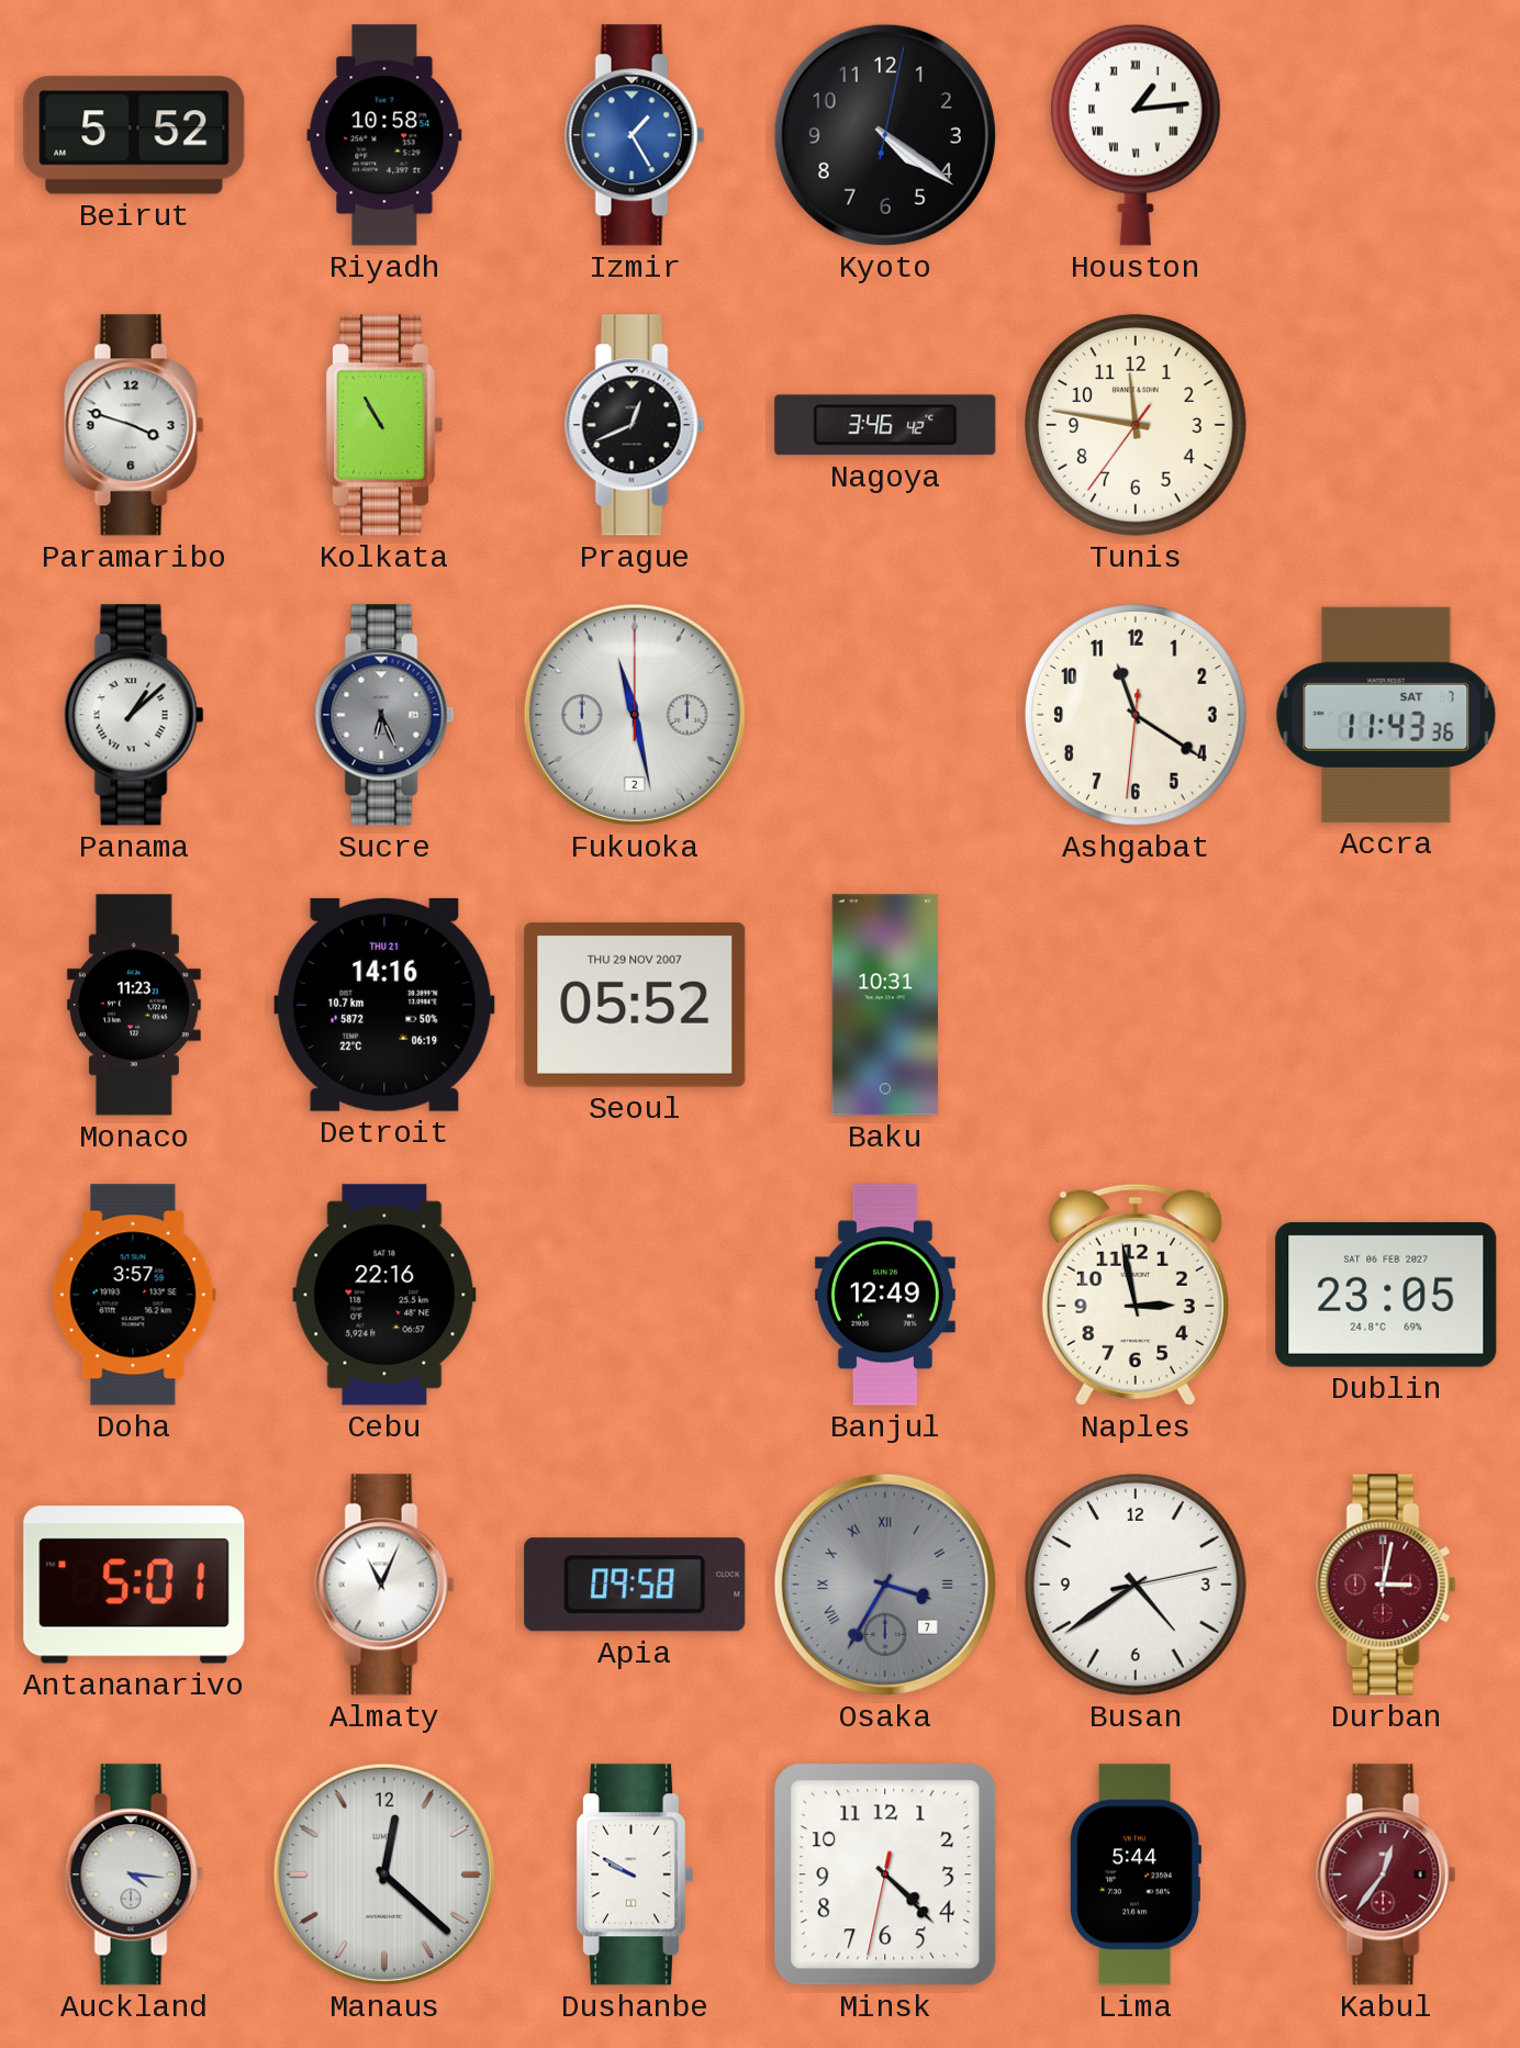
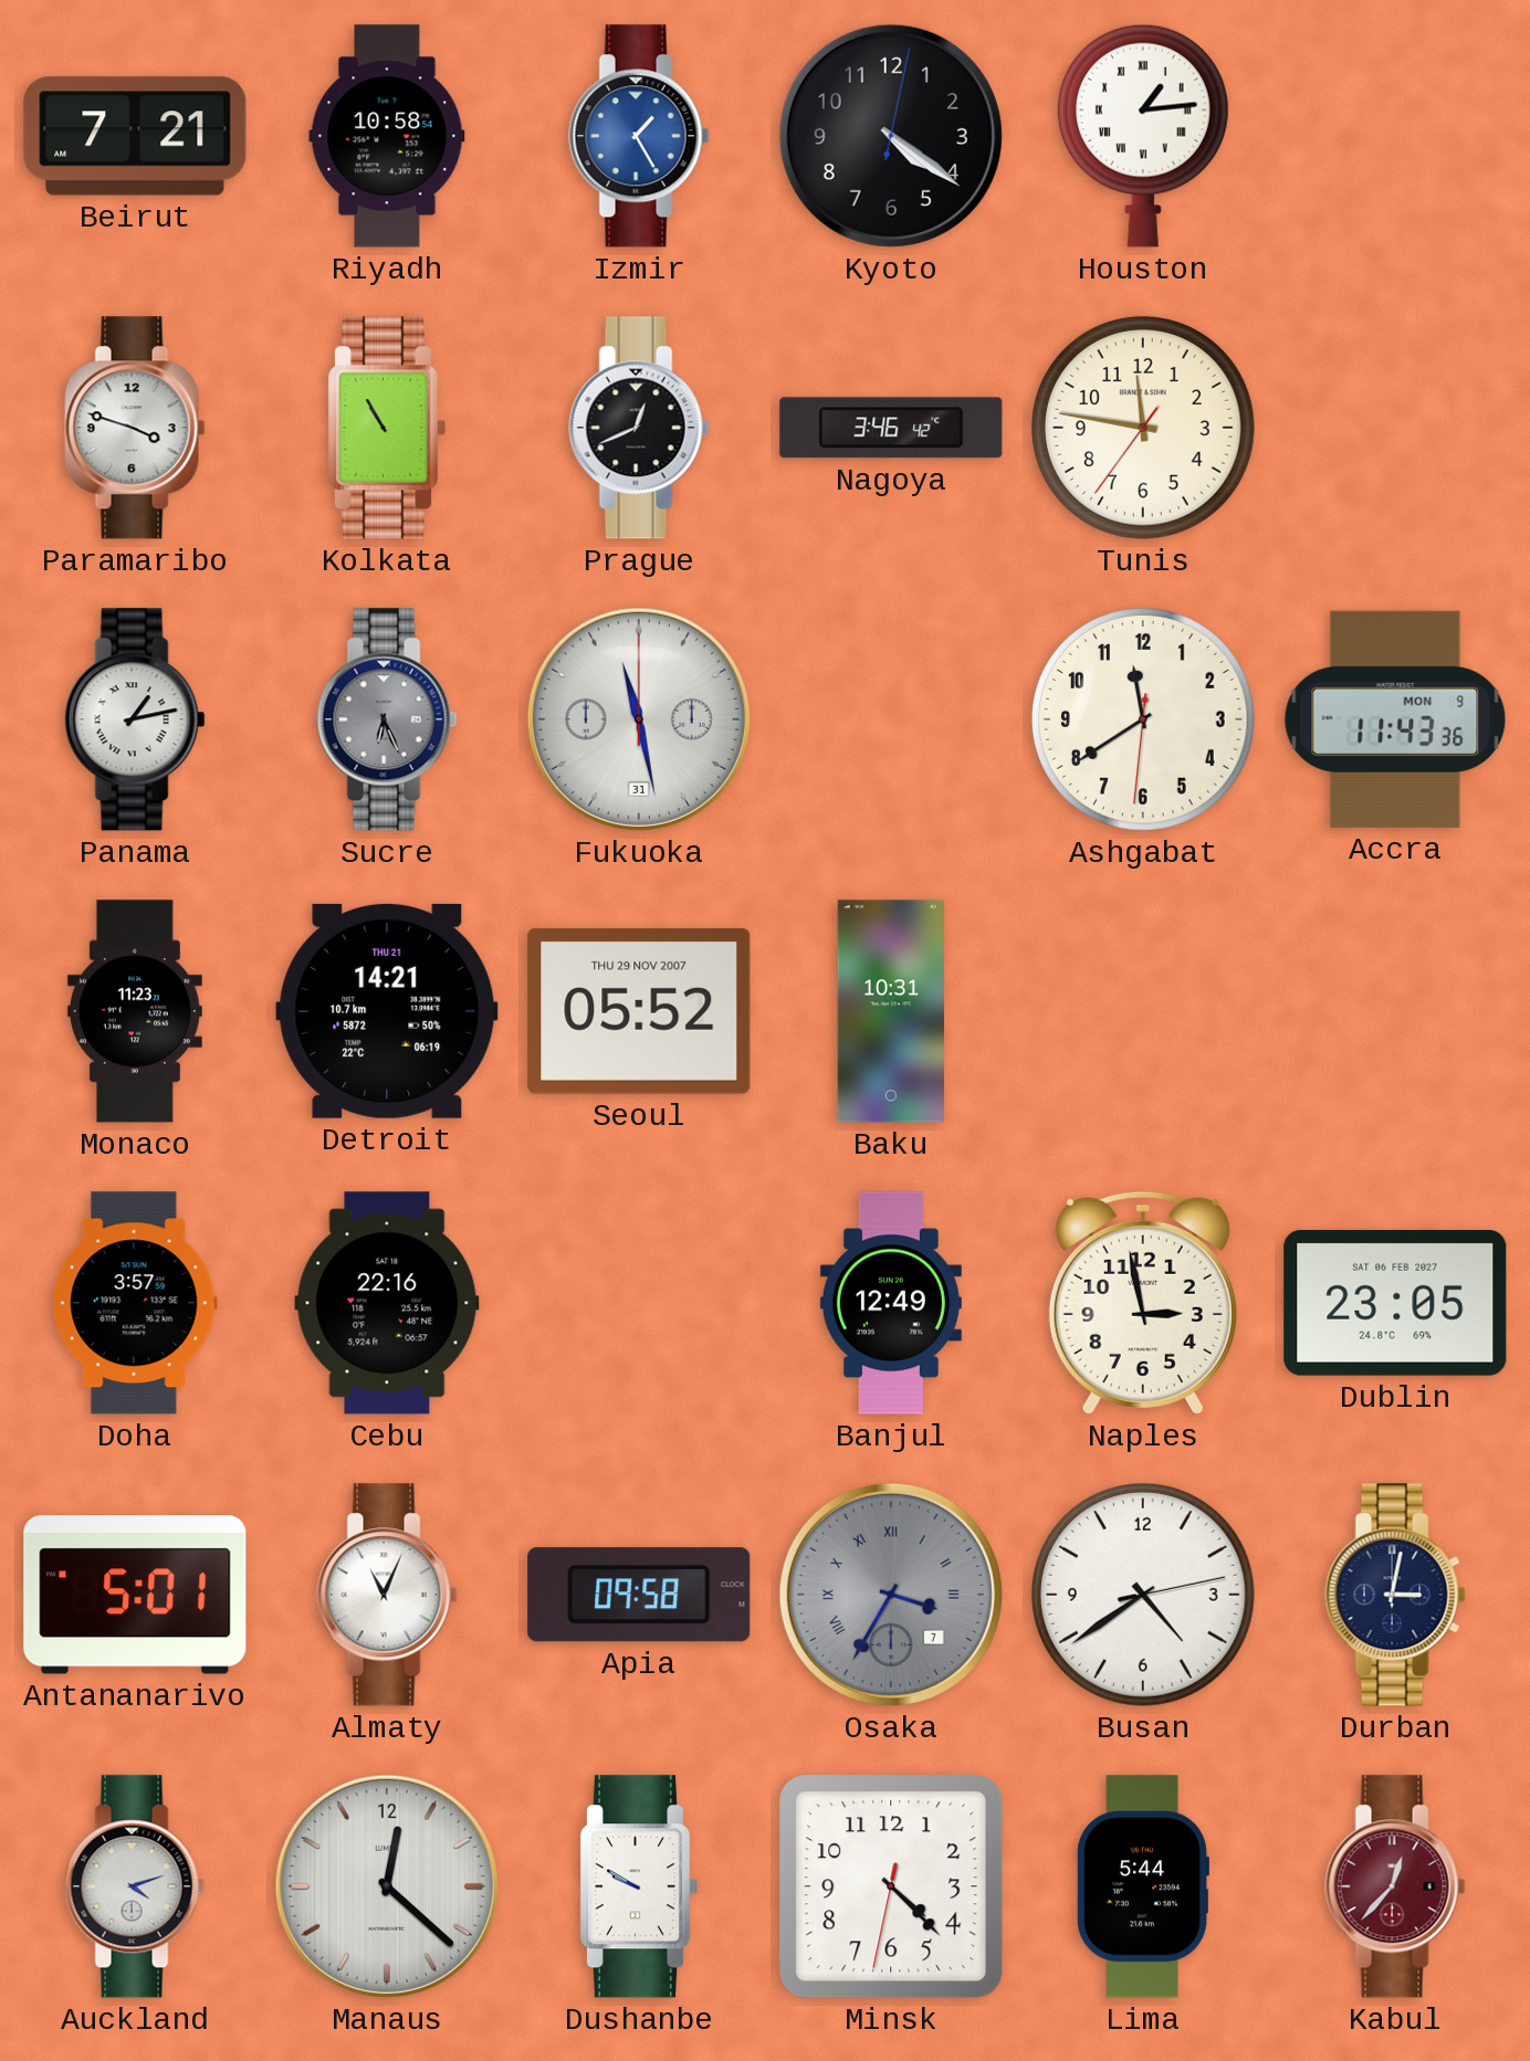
Beirut: 5:52 -> 7:21 (135, 136)
Panama: 1:08 -> 1:13 (135, 719)
Fukuoka date: 2 -> 31 (639, 719)
Ashgabat: 11:20 -> 11:39 (1143, 719)
Accra date: SAT 7 -> MON 9 (1395, 719)
Detroit: 14:16 -> 14:21 (387, 1011)
Durban dial: burgundy -> navy (1395, 1595)
Auckland: 4:16 -> 4:12 (135, 1886)
Kabul: 12:36 -> 12:37 (1395, 1886)
